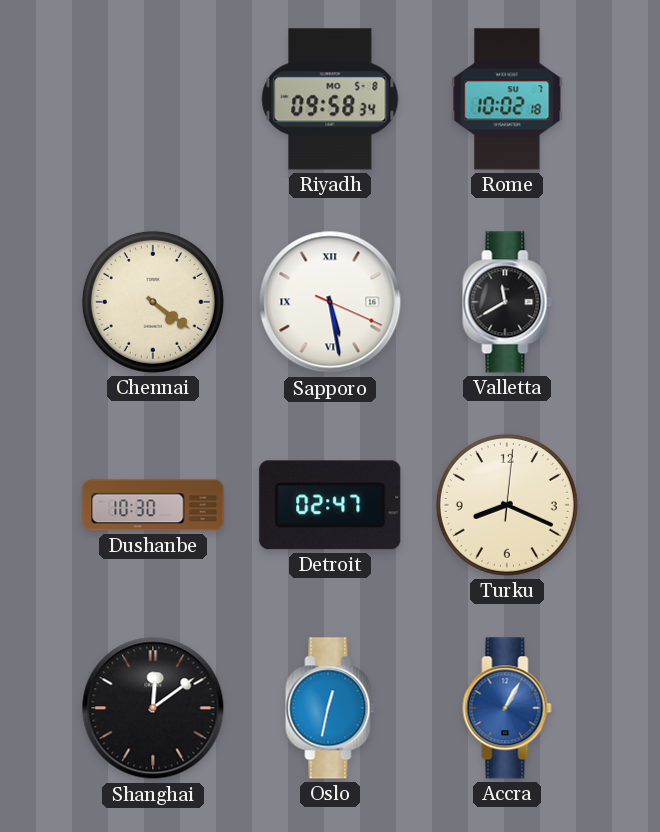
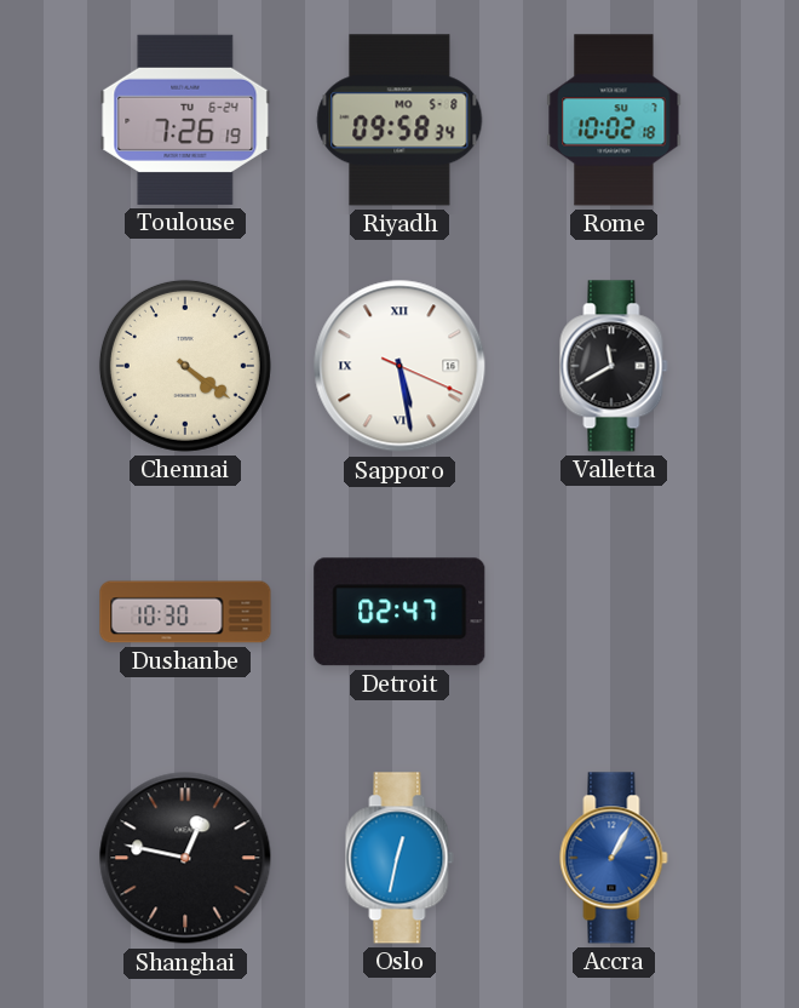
Toulouse: none -> 7:26 (185, 120)
Turku: 8:19 -> none (507, 505)
Shanghai: 12:09 -> 12:47 (185, 858)
